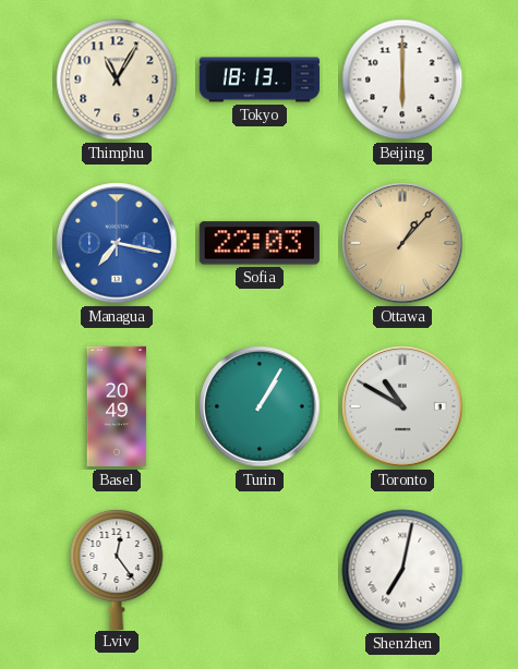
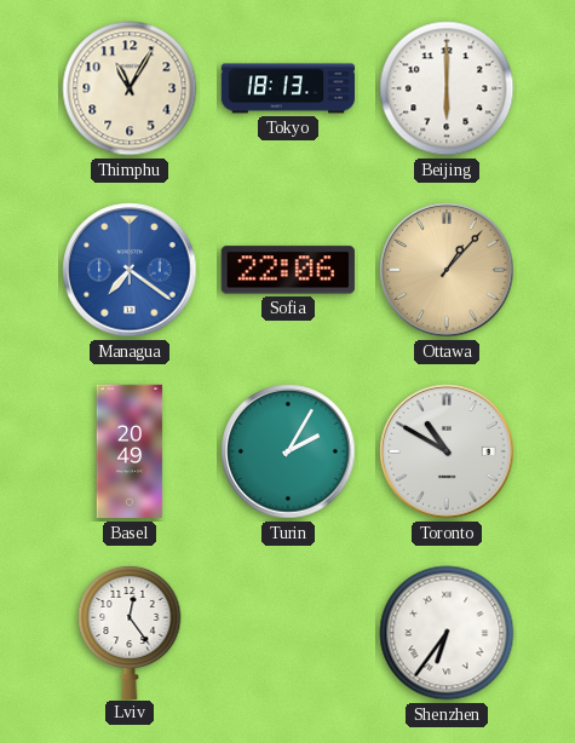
Managua: 7:17 -> 7:21 (130, 270)
Sofia: 22:03 -> 22:06 (288, 270)
Turin: 1:05 -> 2:05 (288, 451)
Shenzhen: 7:02 -> 6:36 (447, 633)
